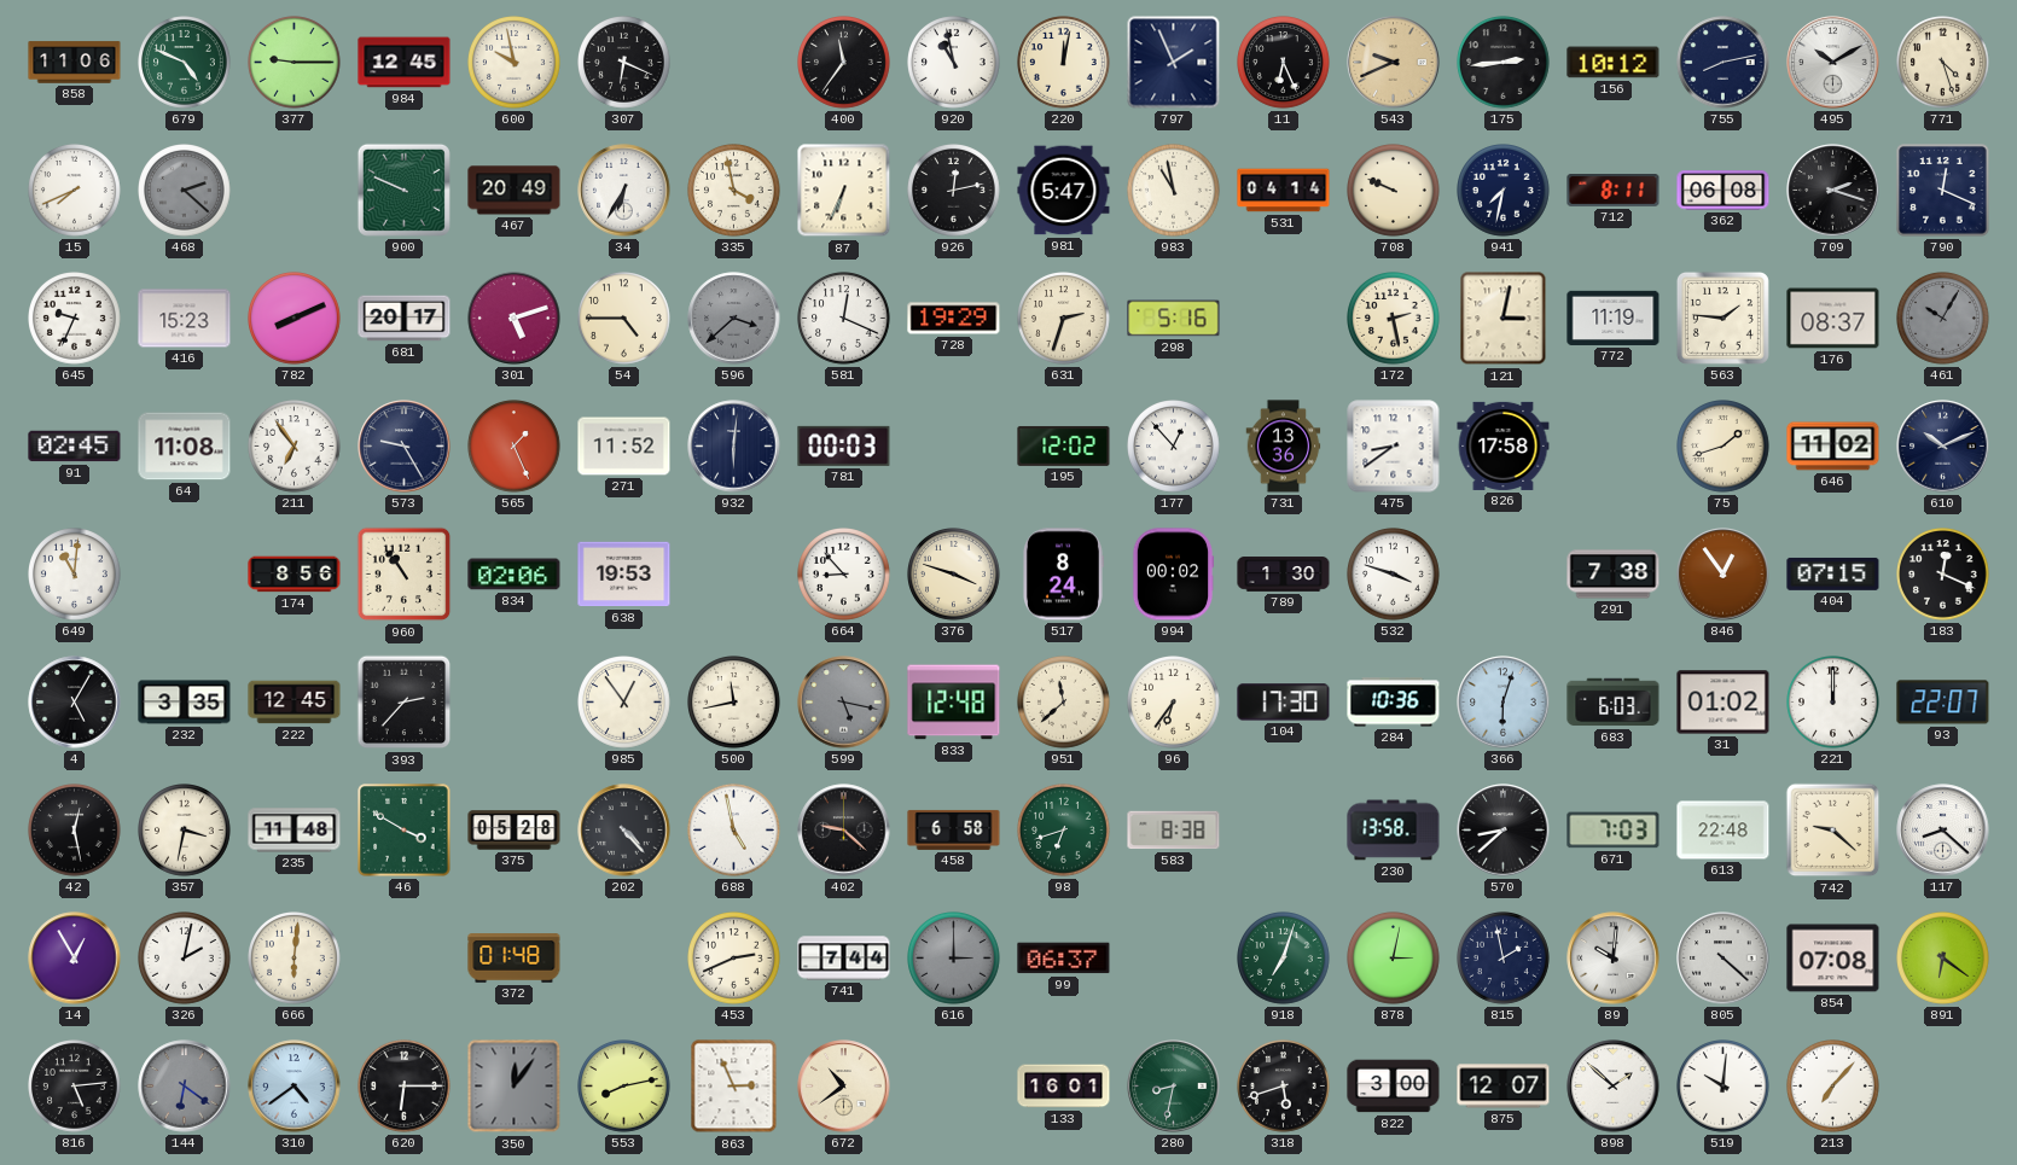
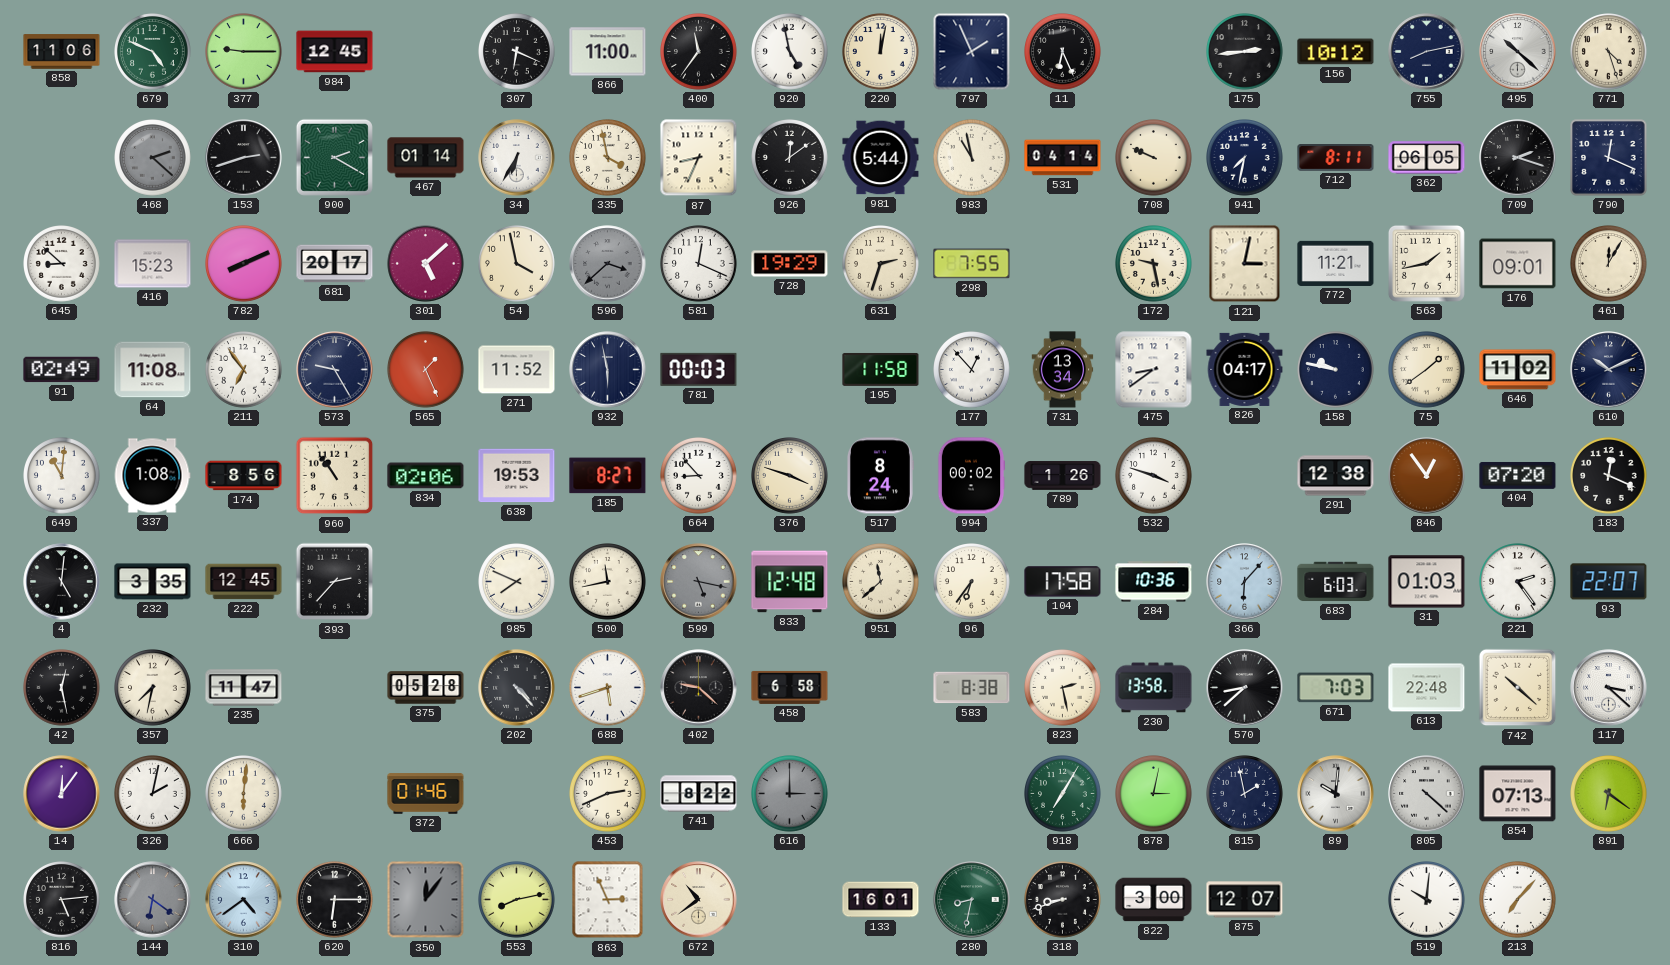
600: 9:58 -> none (515, 63)
866: none -> 11:00 (608, 52)
920: 10:58 -> 4:58 (790, 52)
543: 9:41 -> none (1394, 63)
495: 10:10 -> 10:22 (1518, 52)
15: 7:41 -> none (75, 191)
153: none -> 2:42 (244, 158)
900: 9:49 -> 2:20 (334, 157)
467: 20:49 -> 01:14 (426, 158)
87: 6:34 -> 8:34 (699, 158)
926: 12:13 -> 12:09 (790, 158)
981: 5:47 -> 5:44 (881, 158)
362: 06:08 -> 06:05 (1427, 158)
645: 9:34 -> 8:52 (62, 264)
301: 5:12 -> 5:08 (426, 264)
54: 4:45 -> 3:58 (517, 264)
298: 5:16 -> 7:55 (972, 264)
172: 2:28 -> 9:28 (1154, 264)
772: 11:19 -> 11:21 (1336, 263)
563: 1:46 -> 1:43 (1426, 263)
176: 08:37 -> 09:01 (1518, 264)
461: 10:05 -> 12:05 (1609, 264)
461 dial: grey -> cream (1609, 264)
91: 02:45 -> 02:49 (62, 370)
932: 6:01 -> 5:58 (608, 370)
195: 12:02 -> 11:58 (881, 369)
731: 13:36 -> 13:34 (1063, 370)
826: 17:58 -> 04:17 (1245, 369)
158: none -> 9:47 (1336, 370)
75: 1:42 -> 1:39 (1427, 370)
337: none -> 1:08 (152, 476)
185: none -> 8:27 (608, 476)
789: 1:30 -> 1:26 (1063, 476)
291: 7:38 -> 12:38 (1336, 476)
404: 07:15 -> 07:20 (1518, 475)
4: 5:05 -> 5:01 (62, 582)
985: 12:54 -> 7:49 (517, 582)
104: 17:30 -> 17:58 (1063, 582)
366: 6:03 -> 6:07 (1245, 582)
31: 01:02 -> 01:03 (1427, 582)
221: 12:00 -> 2:24 (1518, 582)
357: 3:32 -> 7:32 (153, 688)
235: 11:48 -> 11:47 (244, 688)
46: 3:50 -> none (405, 831)
688: 4:58 -> 5:42 (608, 688)
98: 6:42 -> none (1064, 831)
823: none -> 2:28 (1063, 688)
742: 9:22 -> 10:22 (1518, 688)
117: 8:22 -> 3:22 (1609, 688)
14: 12:55 -> 12:06 (62, 794)
372: 01:48 -> 01:46 (426, 794)
741: 7:44 -> 8:22 (699, 794)
99: 06:37 -> none (1064, 959)
918: 7:03 -> 7:05 (1063, 794)
854: 07:08 -> 07:13 (1518, 794)
318: 5:42 -> 8:42 (1063, 900)
898: 1:52 -> none (1614, 1087)
